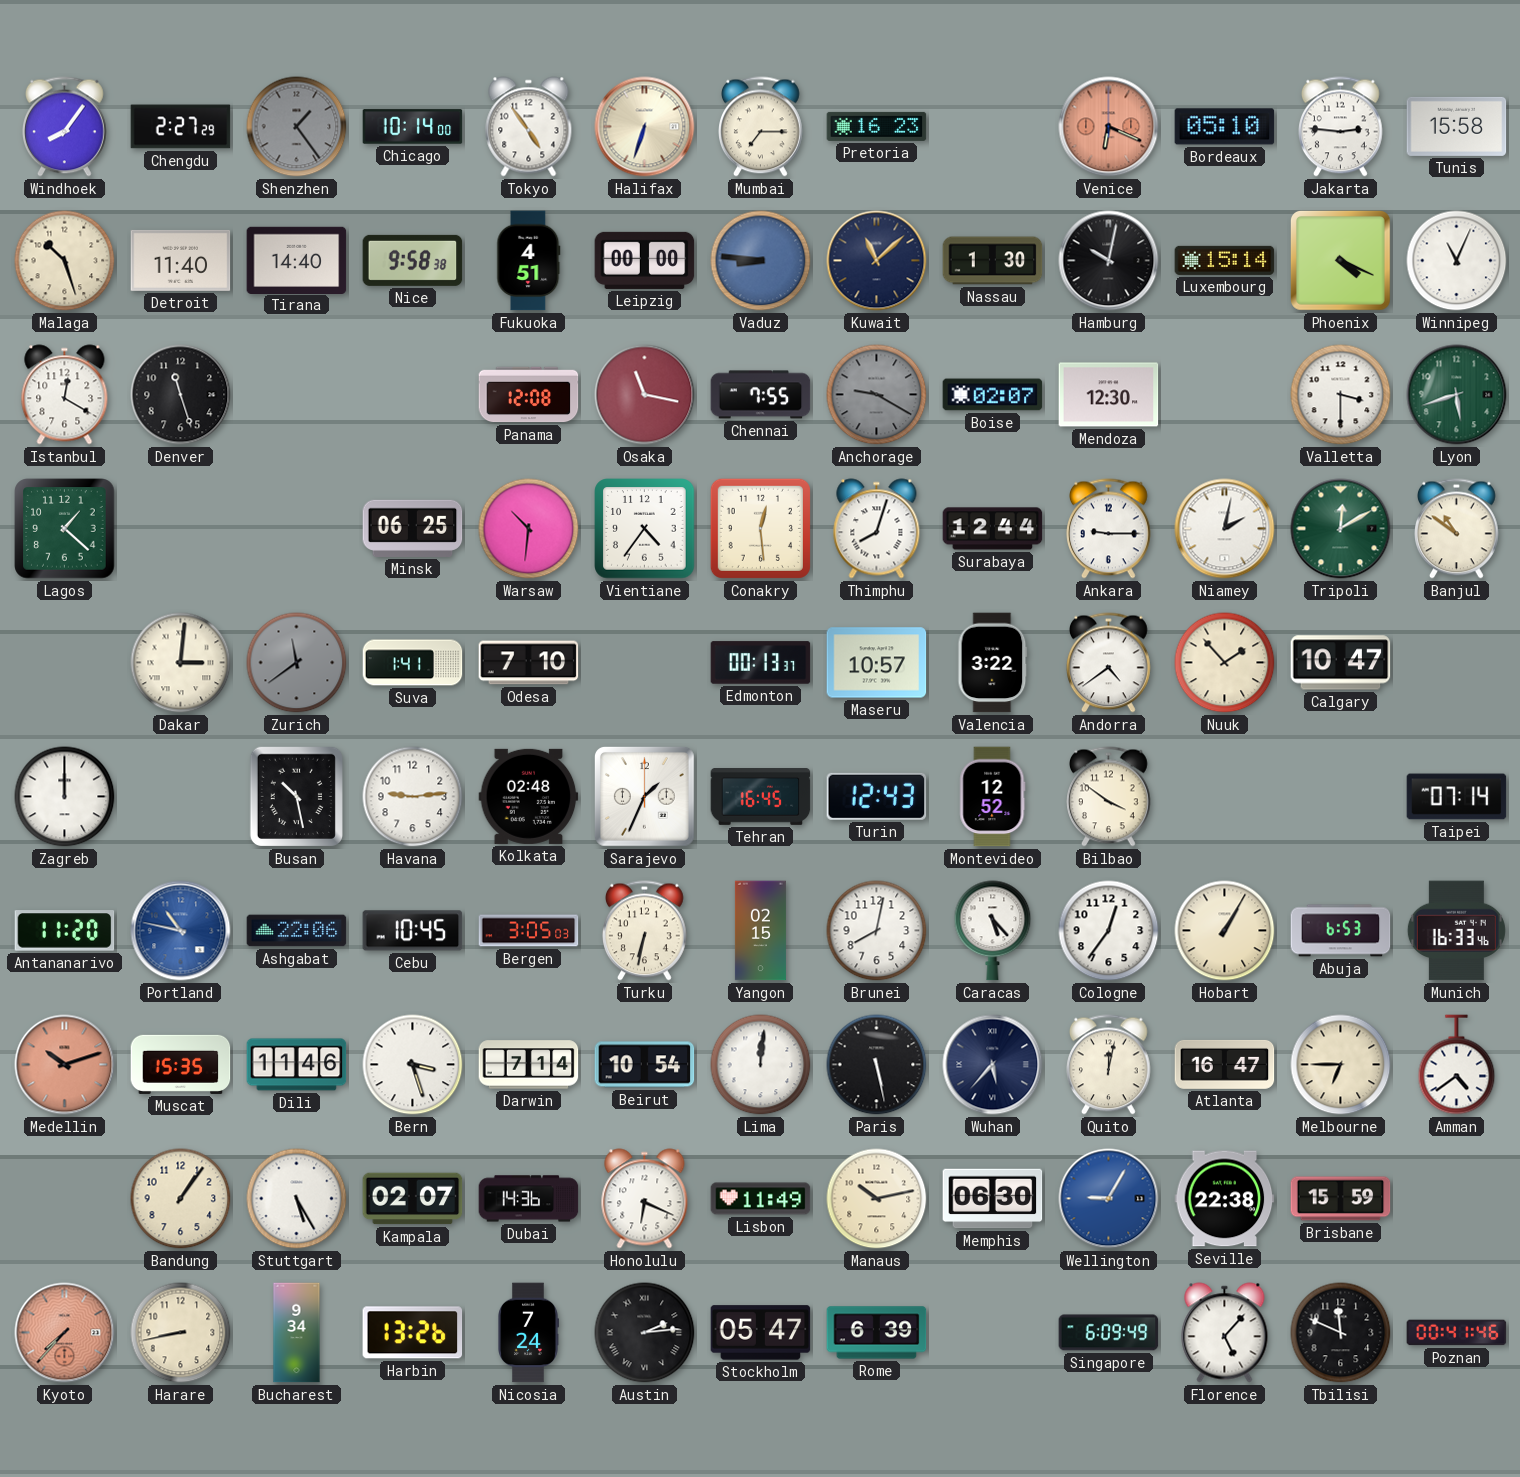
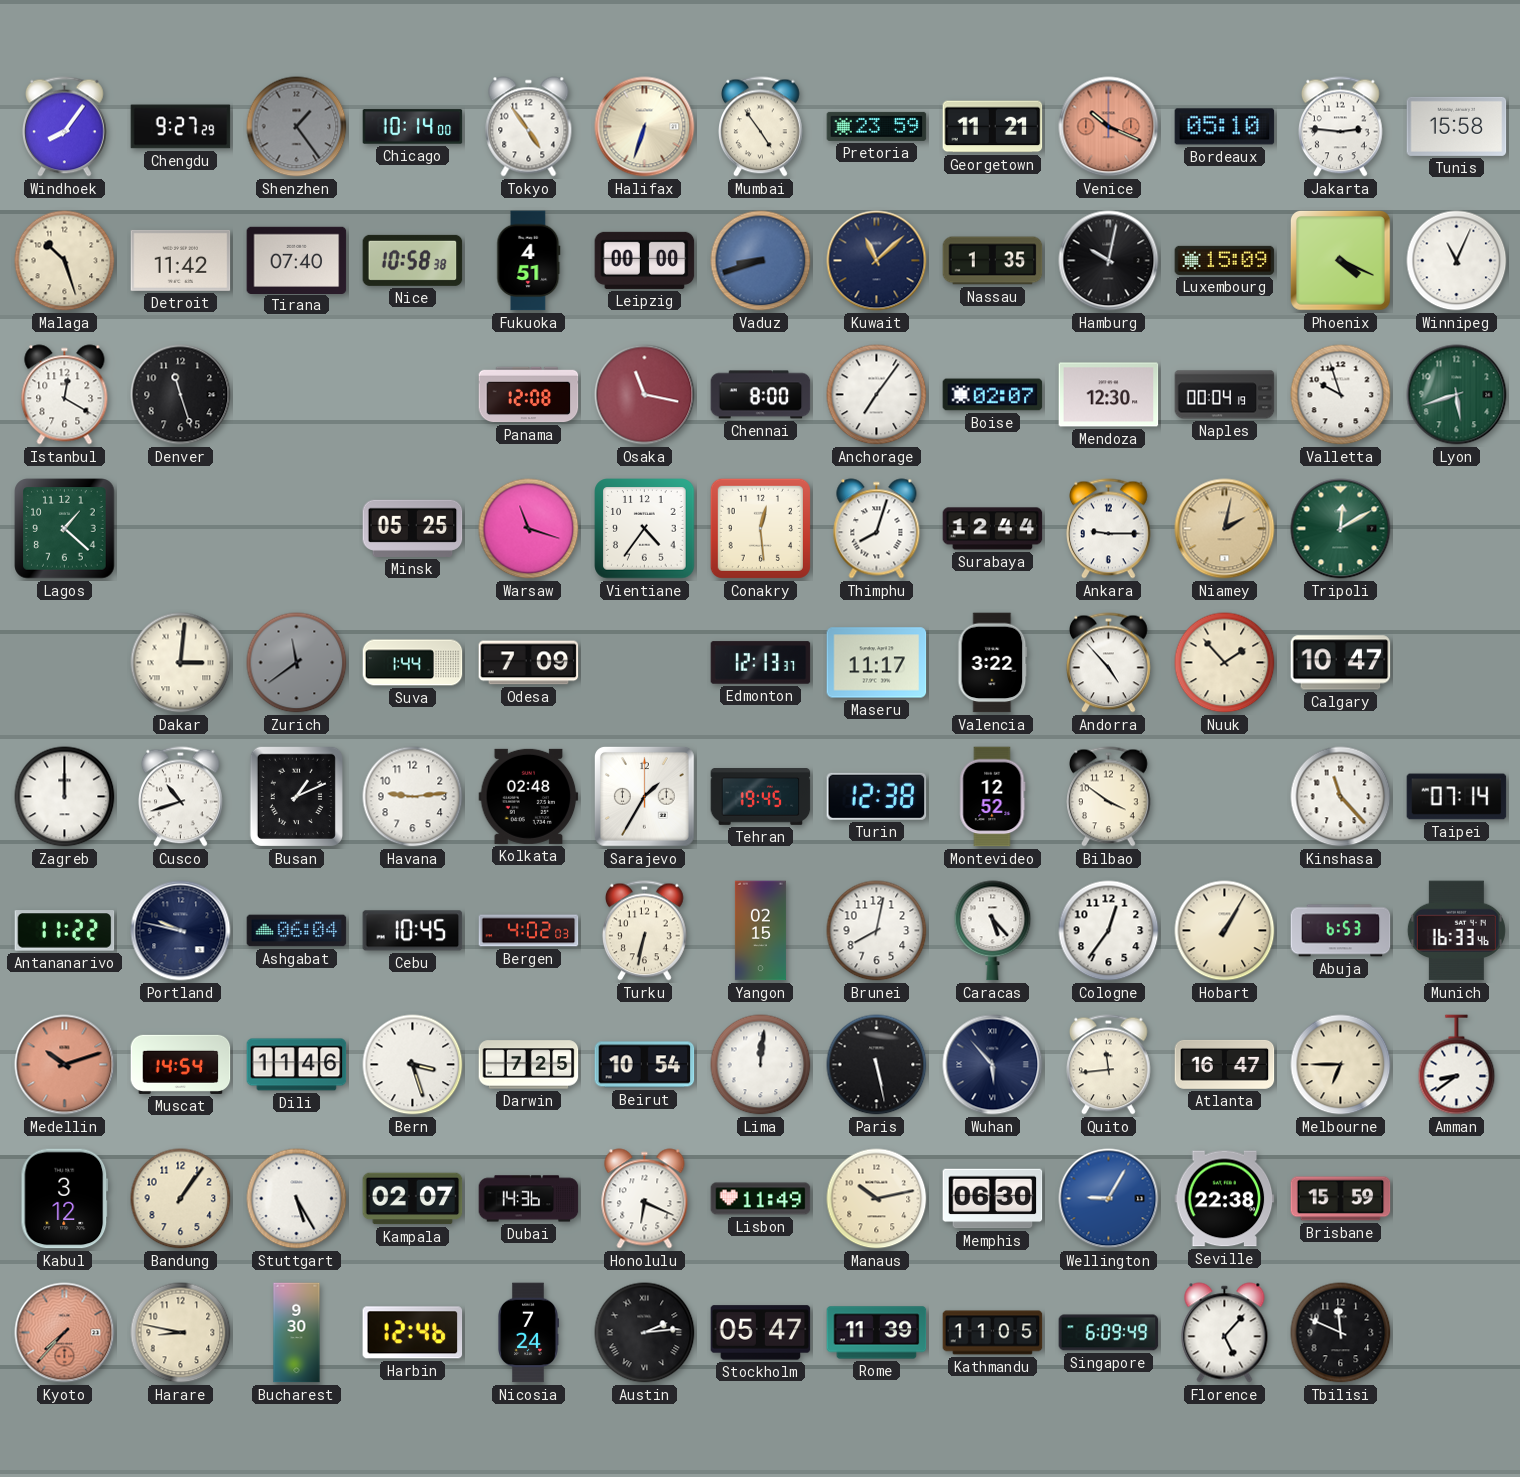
Chengdu: 2:27 -> 9:27 (181, 127)
Mumbai: 7:15 -> 4:54 (761, 127)
Pretoria: 16:23 -> 23:59 (877, 126)
Georgetown: none -> 11:21 (993, 127)
Venice: 6:19 -> 10:19 (1109, 127)
Detroit: 11:40 -> 11:42 (181, 260)
Tirana: 14:40 -> 07:40 (297, 260)
Nice: 9:58 -> 10:58 (413, 260)
Vaduz: 8:46 -> 8:42 (761, 261)
Nassau: 1:30 -> 1:35 (993, 261)
Luxembourg: 15:14 -> 15:09 (1225, 260)
Chennai: 7:55 -> 8:00 (761, 395)
Anchorage: 9:20 -> 7:06 (877, 395)
Anchorage dial: grey -> white (877, 395)
Naples: none -> 00:04 (1225, 395)
Valletta: 3:30 -> 9:57 (1341, 395)
Minsk: 06:25 -> 05:25 (413, 528)
Warsaw: 10:31 -> 11:18 (529, 529)
Niamey dial: white -> champagne (1225, 529)
Banjul: 10:51 -> none (1457, 529)
Suva: 1:41 -> 1:44 (413, 663)
Odesa: 7:10 -> 7:09 (529, 663)
Edmonton: 00:13 -> 12:13 (761, 663)
Maseru: 10:57 -> 11:17 (877, 663)
Andorra: 4:39 -> 4:53 (1109, 663)
Cusco: none -> 10:42 (181, 797)
Busan: 10:28 -> 1:11 (296, 796)
Sarajevo: 1:34 -> 1:35 (645, 797)
Tehran: 16:45 -> 19:45 (761, 797)
Turin: 12:43 -> 12:38 (877, 796)
Kinshasa: none -> 11:23 (1341, 797)
Antananarivo: 11:20 -> 11:22 (65, 931)
Portland: 10:47 -> 9:47 (181, 931)
Portland dial: blue -> navy (181, 931)
Ashgabat: 22:06 -> 06:04 (297, 931)
Bergen: 3:05 -> 4:02 (529, 931)
Muscat: 15:35 -> 14:54 (181, 1064)
Darwin: 7:14 -> 7:25 (529, 1065)
Wuhan: 5:37 -> 5:53 (993, 1065)
Quito: 12:02 -> 11:44 (1109, 1065)
Amman: 4:39 -> 8:39 (1457, 1065)
Kabul: none -> 3:12 (65, 1199)
Harare: 8:43 -> 8:47 (181, 1333)
Bucharest: 9:34 -> 9:30 (297, 1333)
Harbin: 13:26 -> 12:46 (413, 1333)
Rome: 6:39 -> 11:39 (877, 1333)
Kathmandu: none -> 11:05 (993, 1333)
Poznan: 00:41 -> none (1457, 1333)
